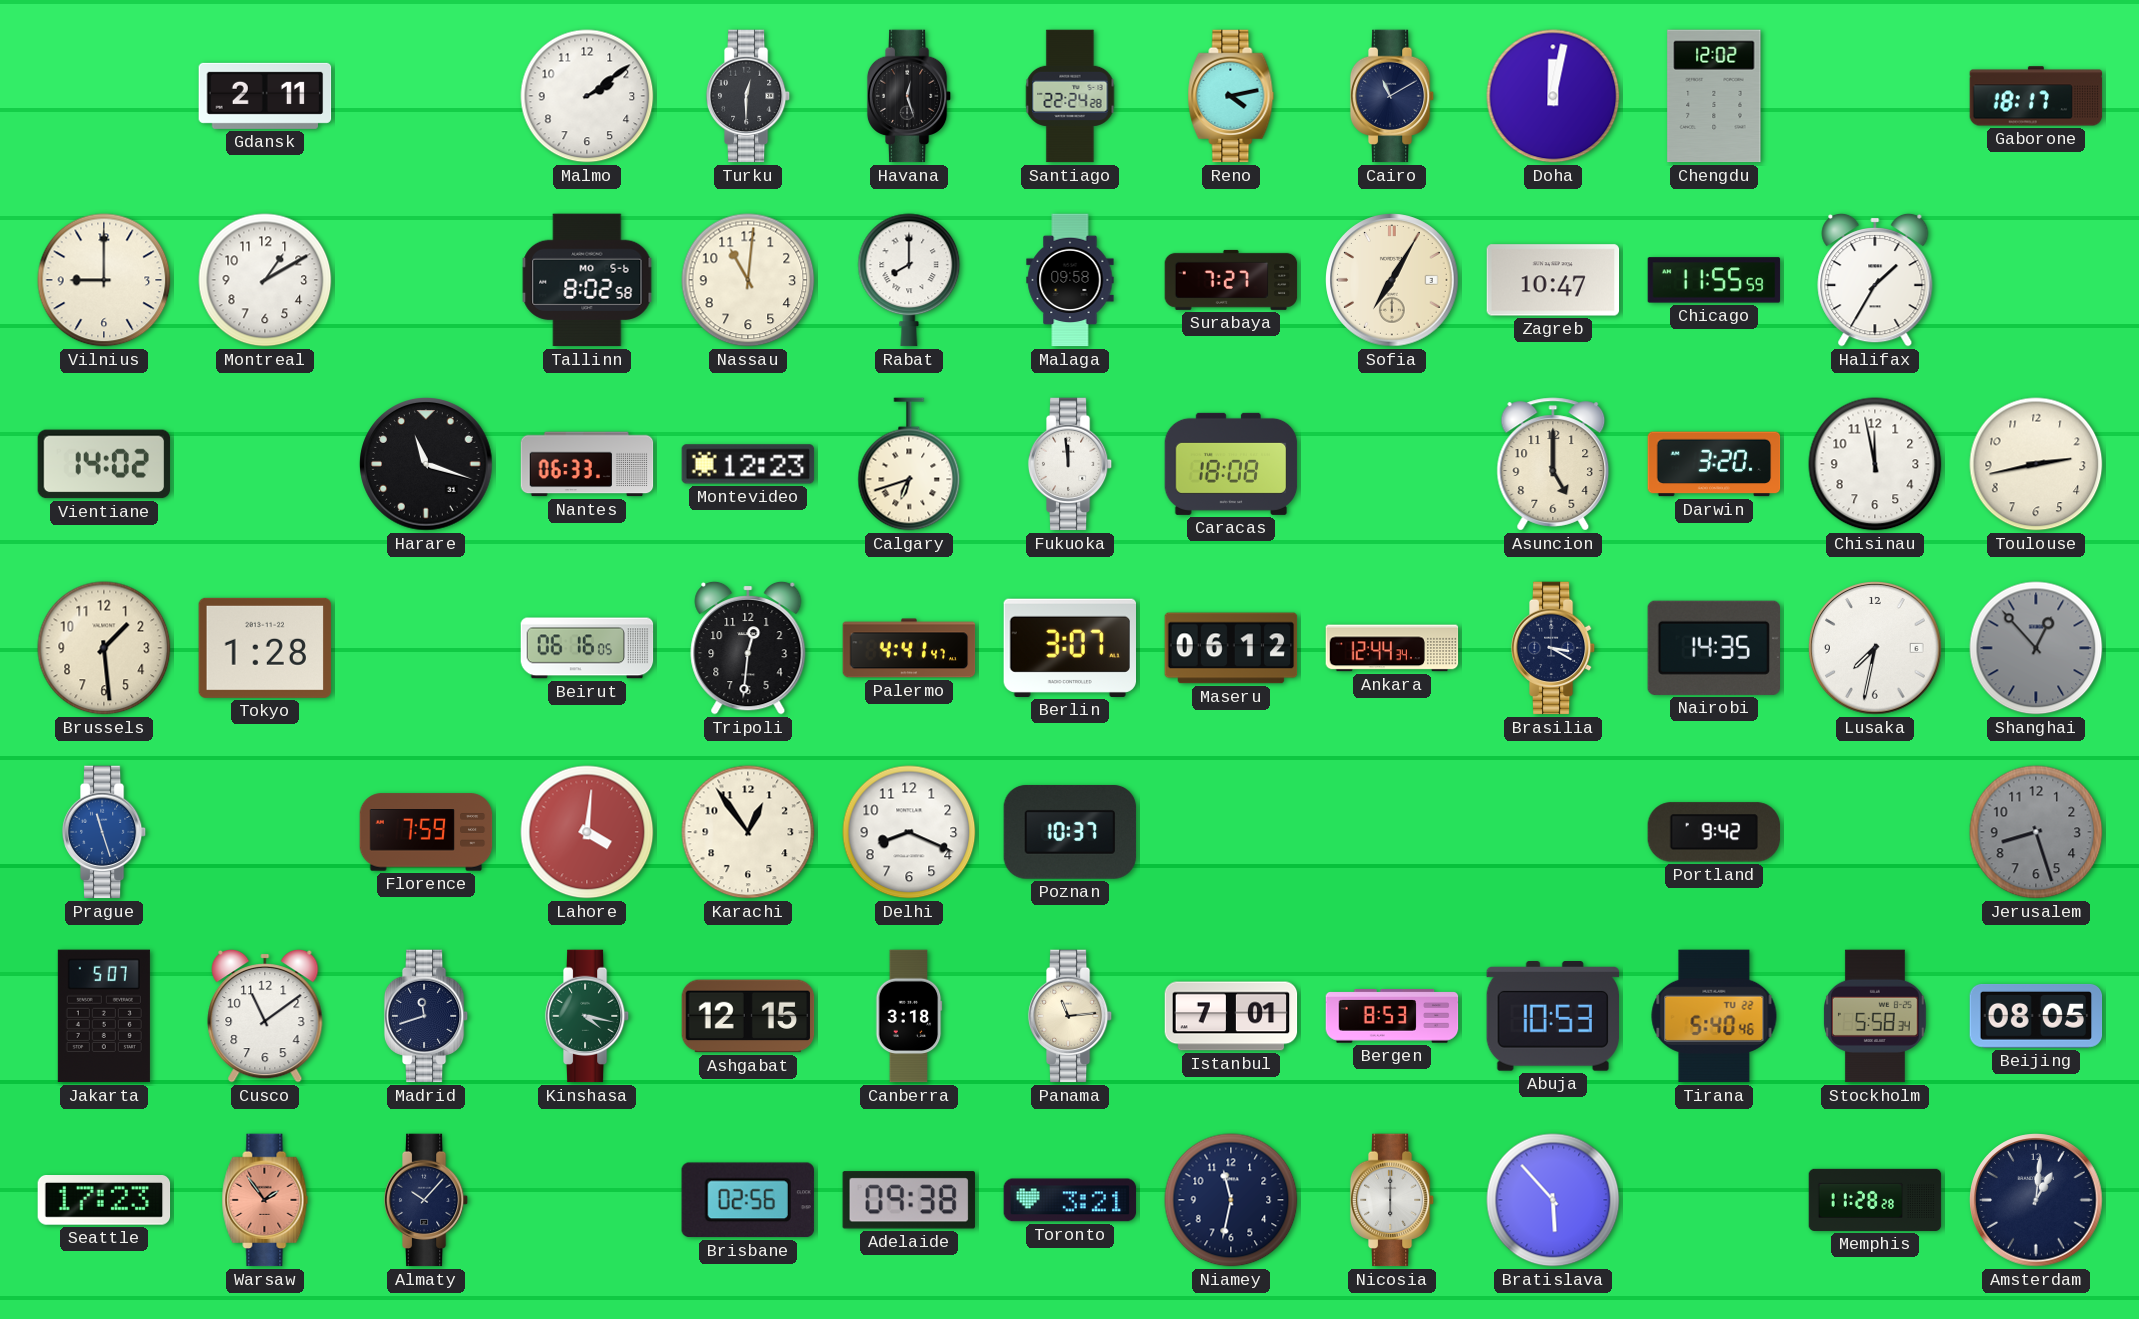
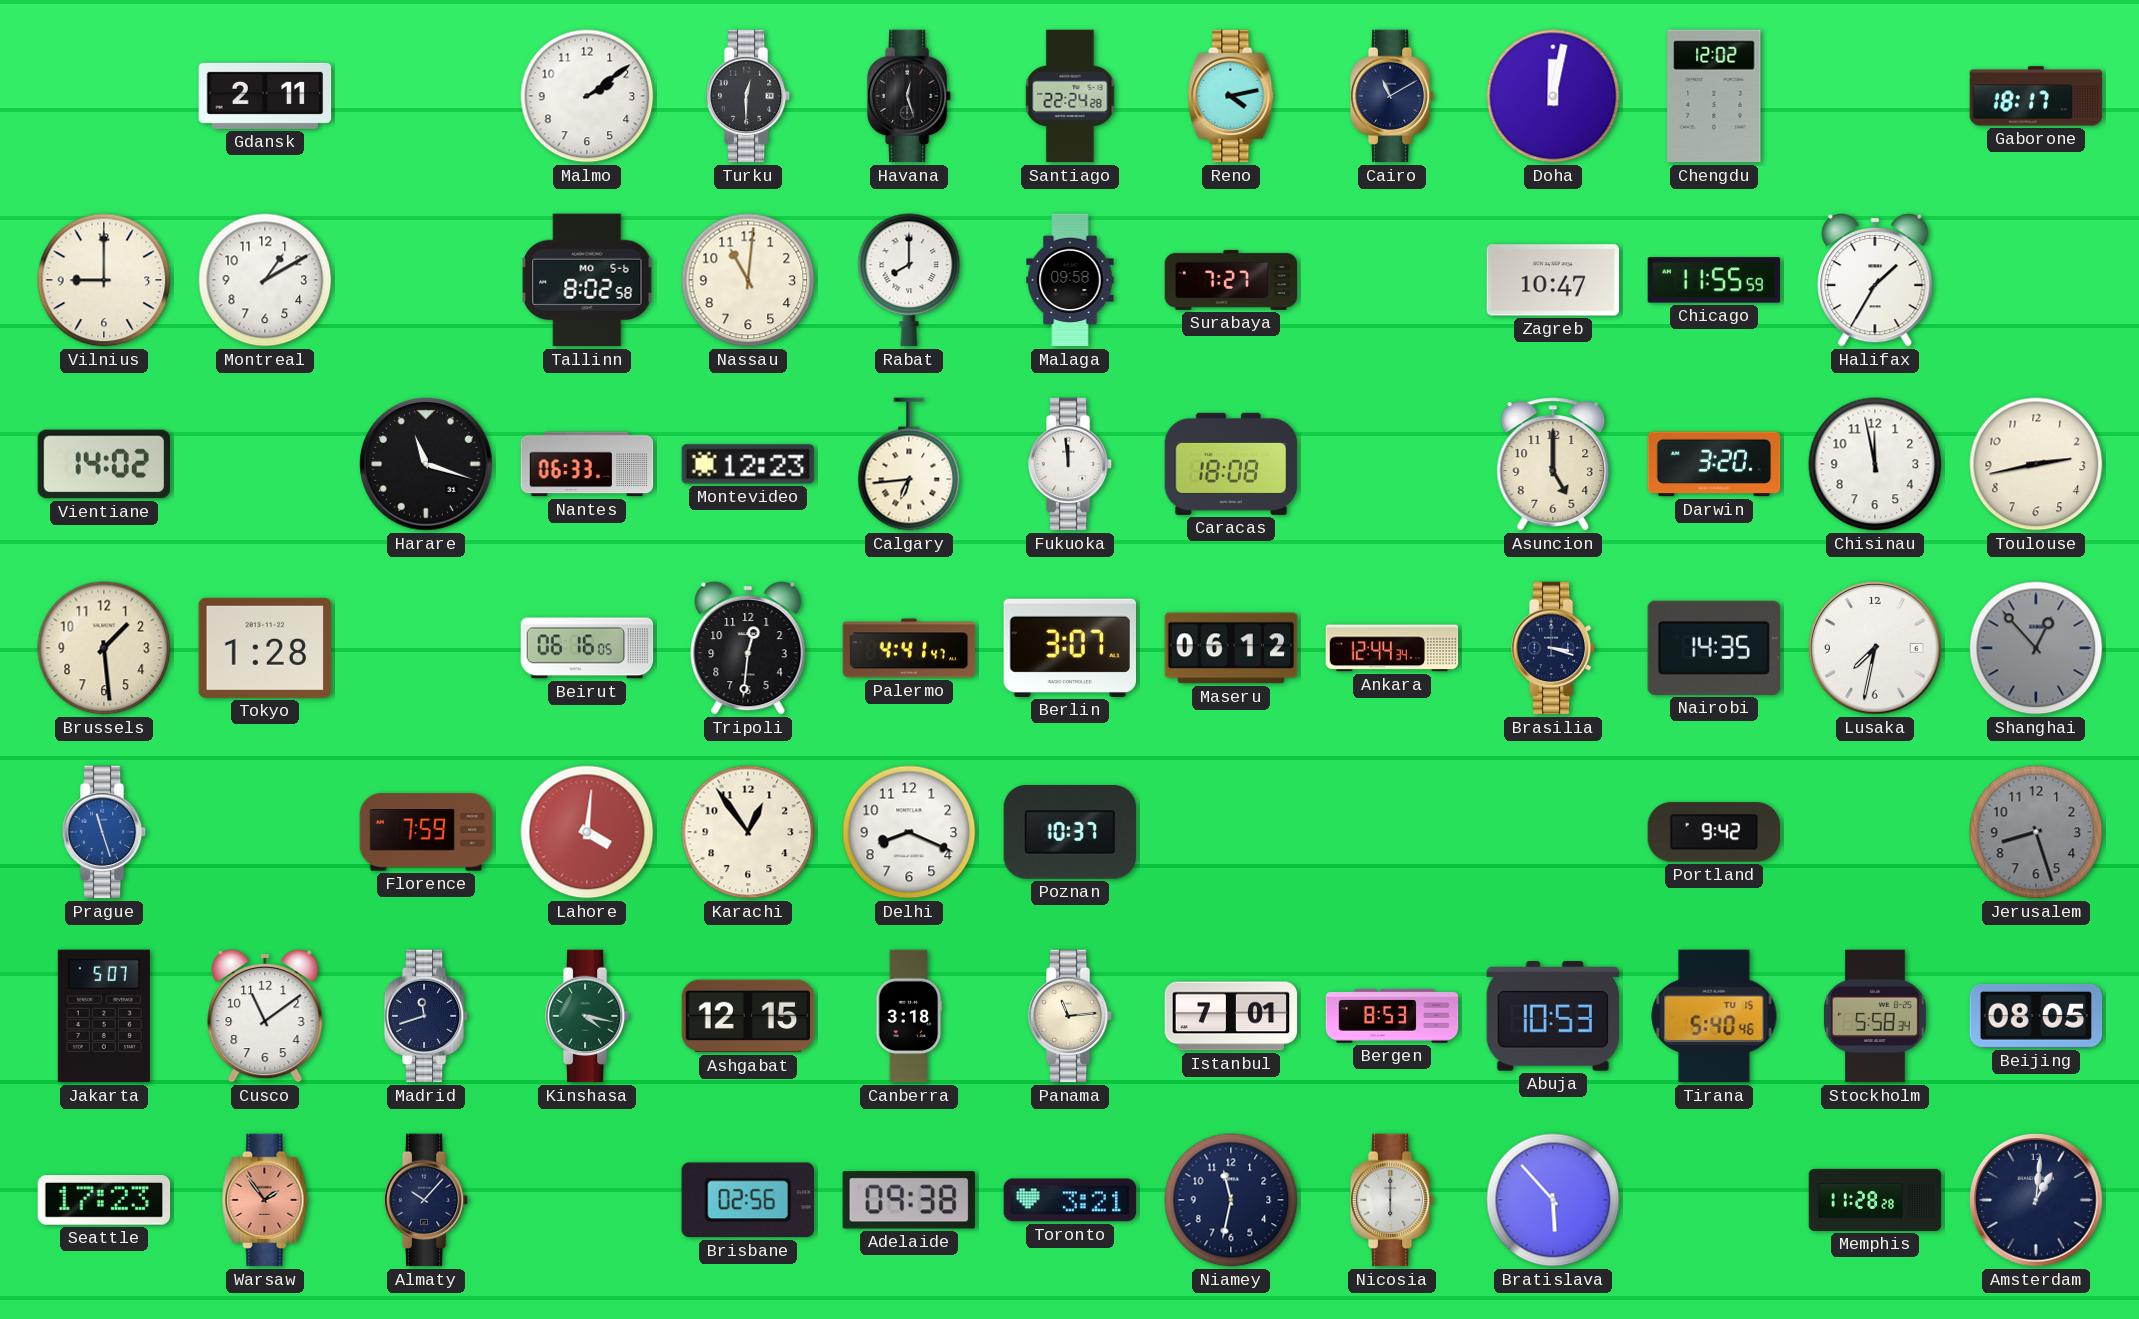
Sofia: 7:05 -> none (1392, 280)
Calgary: 6:42 -> 6:44 (909, 464)
Brasilia: 3:20 -> 3:18 (1553, 648)
Tirana date: TU 22 -> TU 15 (1714, 1016)
